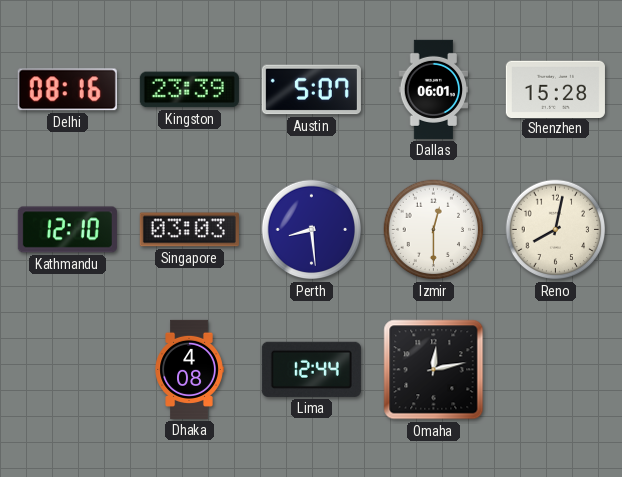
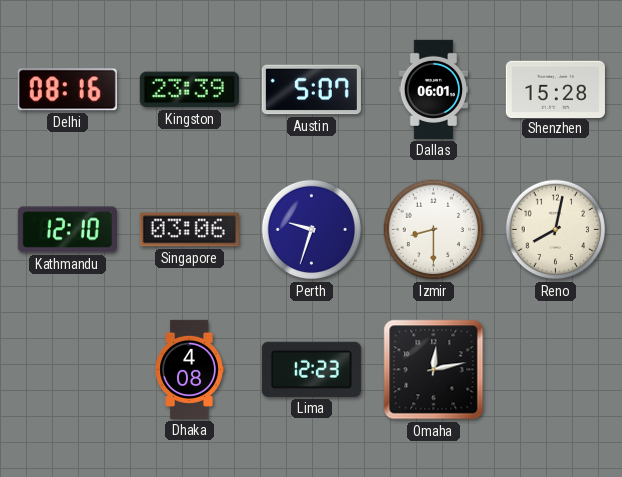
Singapore: 03:03 -> 03:06 (189, 230)
Perth: 8:29 -> 9:33 (312, 230)
Izmir: 12:30 -> 8:30 (434, 230)
Lima: 12:44 -> 12:23 (311, 369)
